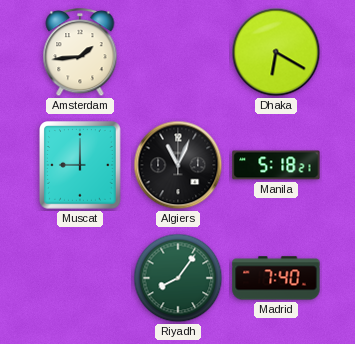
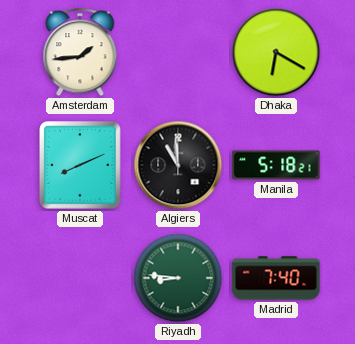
Muscat: 9:00 -> 8:11 (81, 166)
Algiers: 11:04 -> 10:59 (178, 165)
Riyadh: 8:06 -> 8:46 (178, 278)
